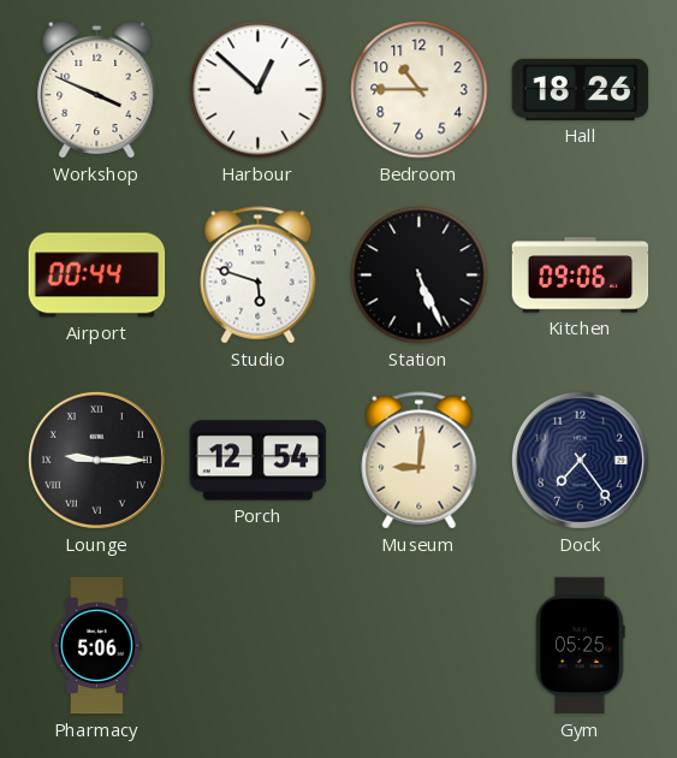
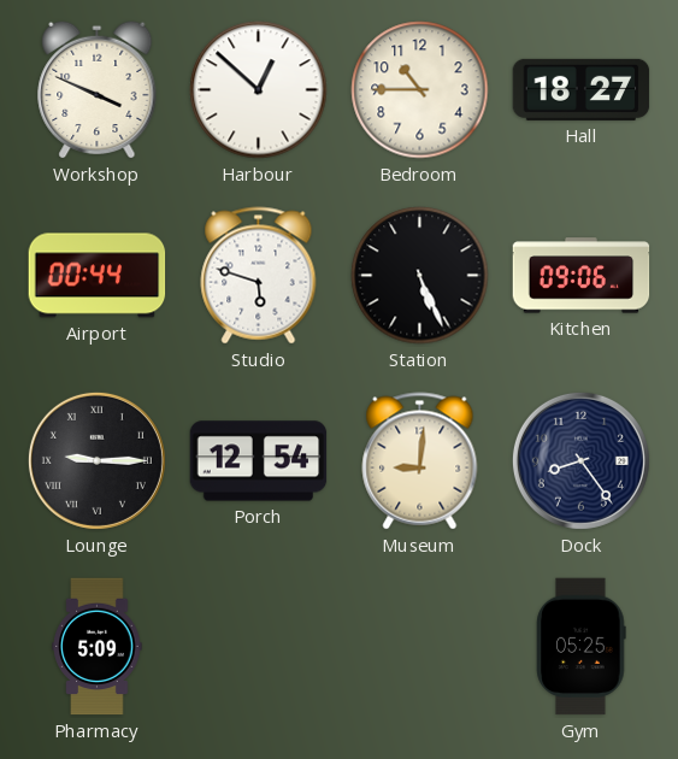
Hall: 18:26 -> 18:27 (582, 89)
Dock: 7:24 -> 8:24 (580, 460)
Pharmacy: 5:06 -> 5:09 (98, 647)
